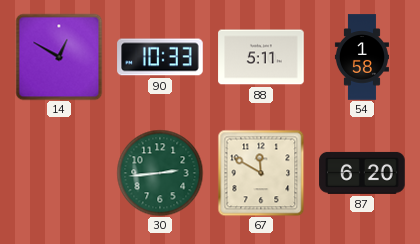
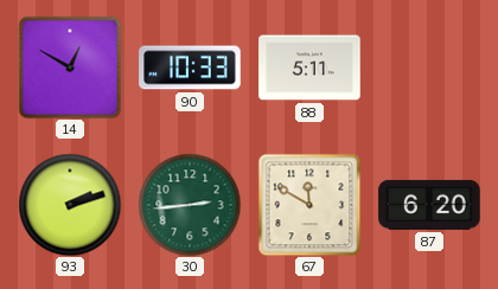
54: 1:58 -> none (362, 57)
93: none -> 2:12 (70, 205)
